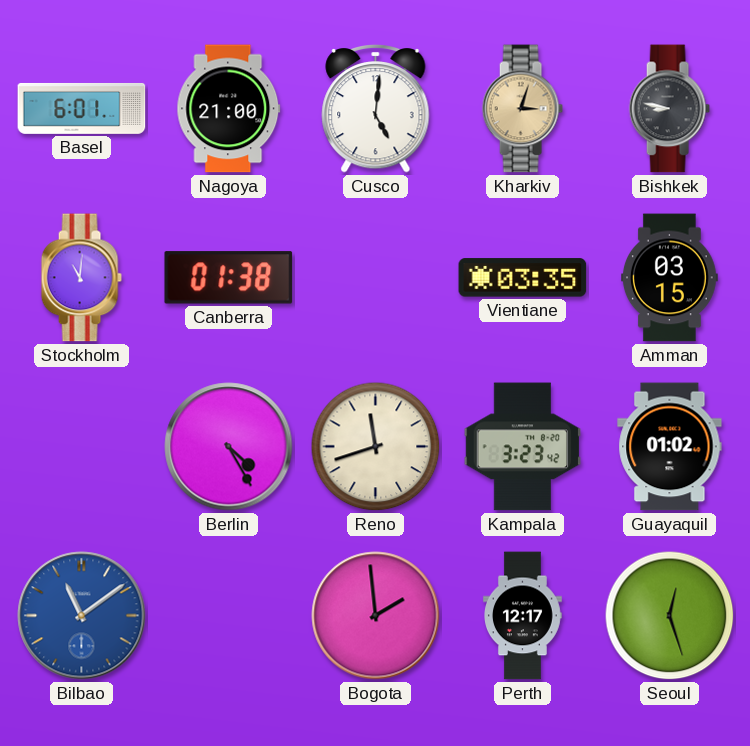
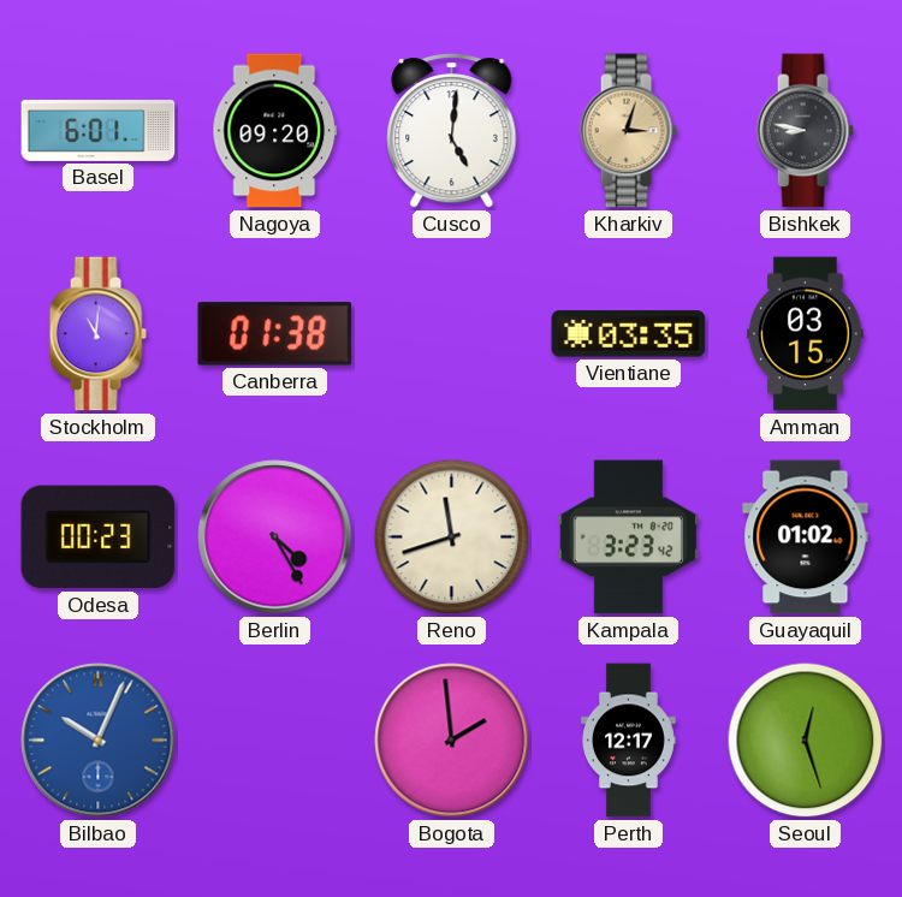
Nagoya: 21:00 -> 09:20 (275, 131)
Odesa: none -> 00:23 (99, 537)
Bilbao: 11:09 -> 10:04 (99, 741)
